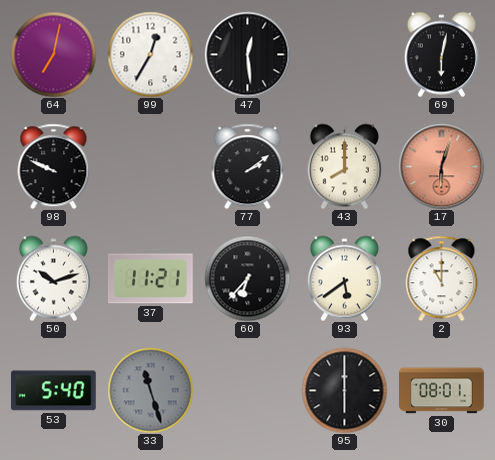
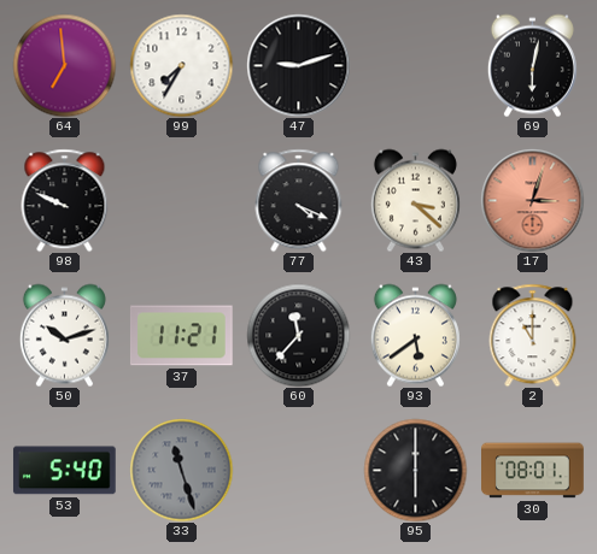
64: 7:02 -> 6:59 (64, 65)
99: 12:35 -> 7:35 (181, 65)
47: 12:29 -> 9:12 (298, 65)
77: 2:09 -> 4:19 (299, 200)
43: 8:00 -> 3:22 (415, 200)
17: 6:03 -> 3:03 (532, 200)
60: 6:37 -> 11:37 (298, 335)
